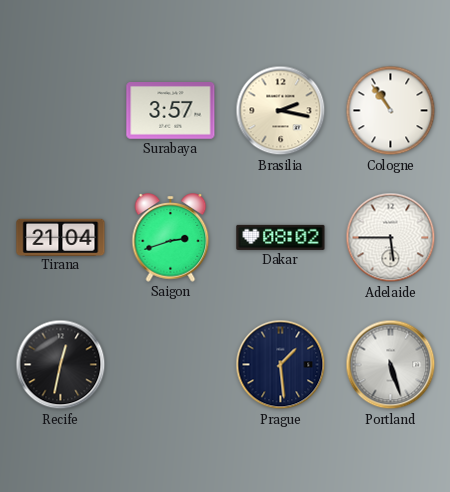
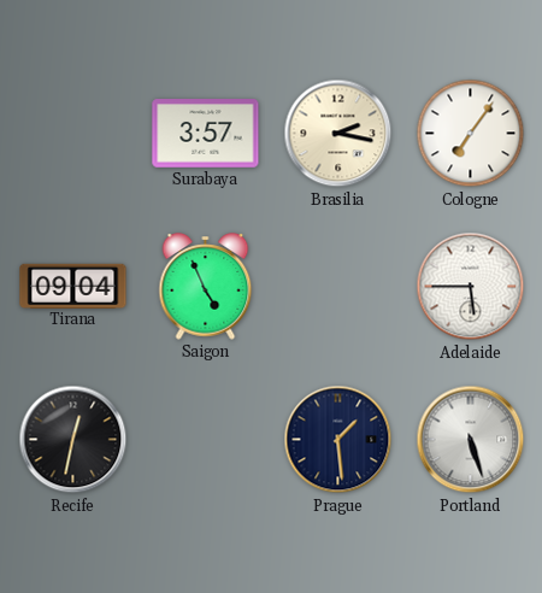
Cologne: 10:54 -> 7:06 (471, 134)
Tirana: 21:04 -> 09:04 (73, 286)
Saigon: 2:42 -> 4:56 (206, 287)
Dakar: 08:02 -> none (281, 237)
